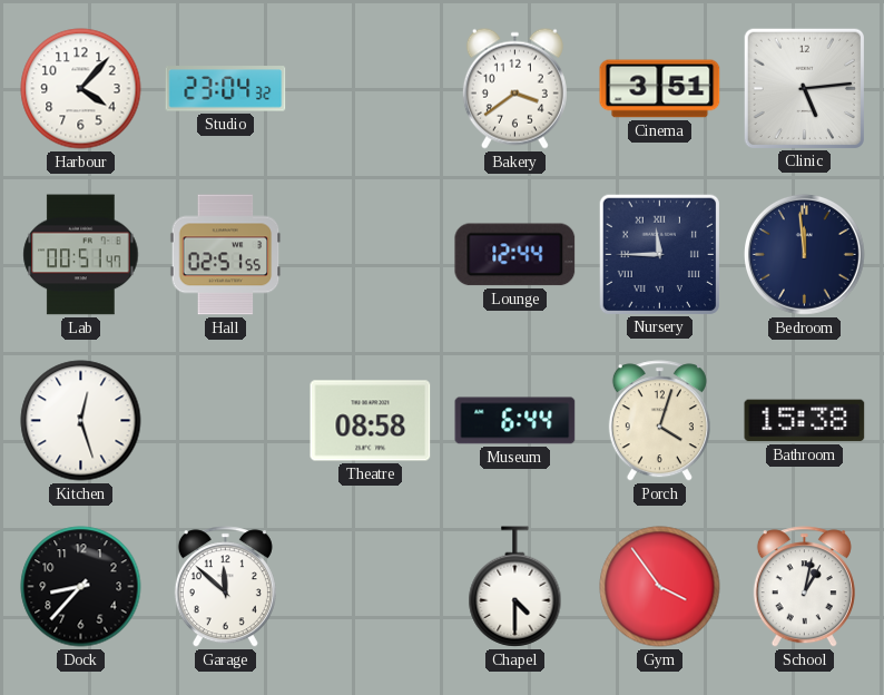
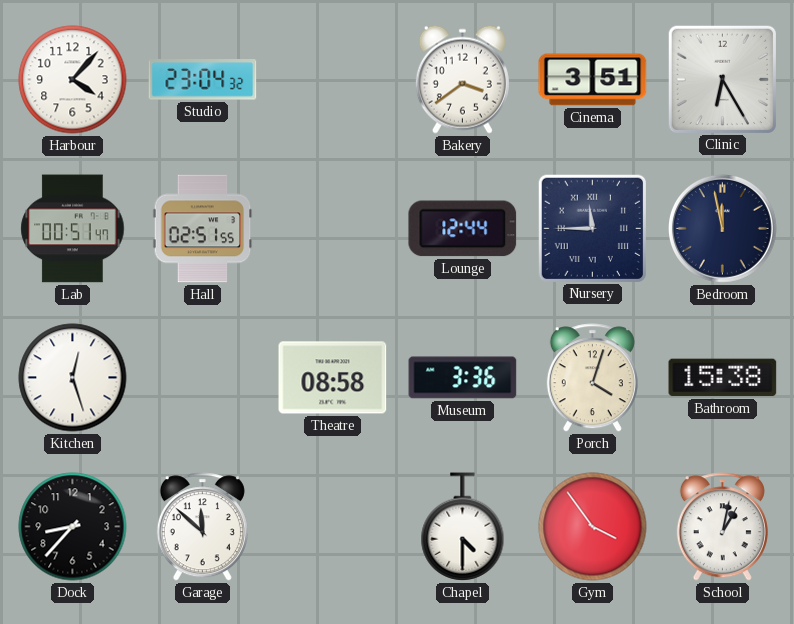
Clinic: 5:14 -> 6:25 (722, 79)
Bedroom: 11:59 -> 11:58 (723, 229)
Museum: 6:44 -> 3:36 (463, 378)
